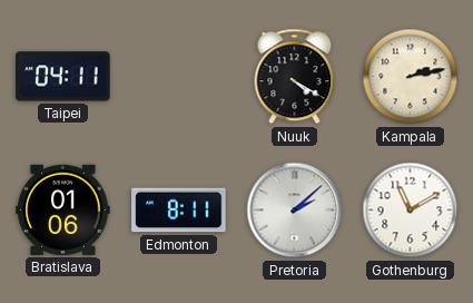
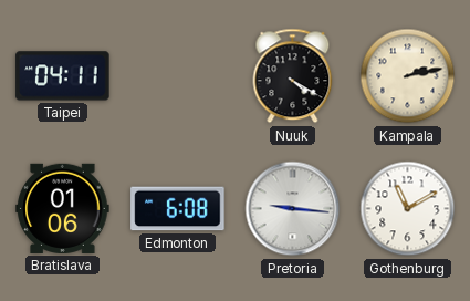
Edmonton: 8:11 -> 6:08 (178, 209)
Pretoria: 2:08 -> 9:16 (293, 209)
